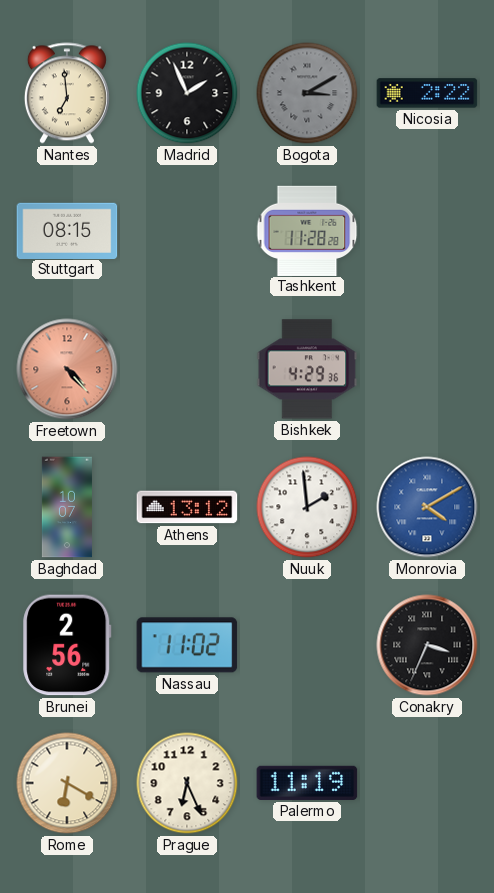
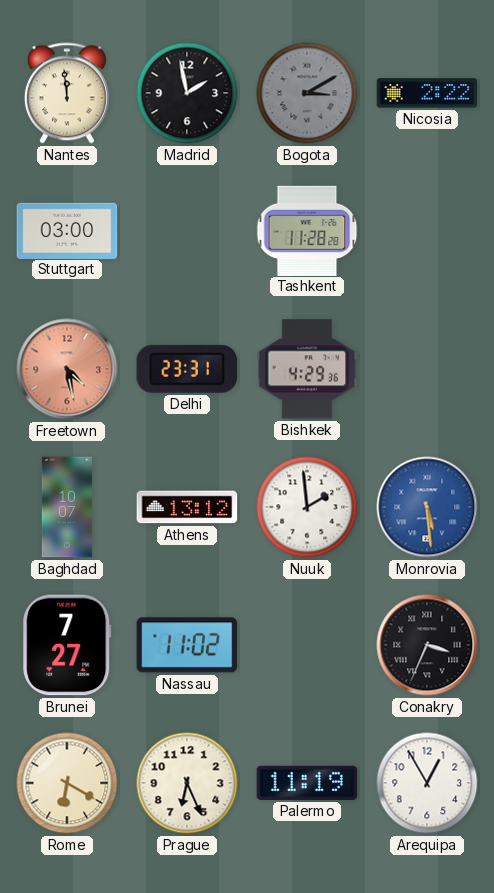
Nantes: 6:59 -> 11:59 (67, 93)
Madrid: 1:56 -> 1:58 (187, 93)
Stuttgart: 08:15 -> 03:00 (67, 230)
Freetown: 4:23 -> 4:28 (67, 369)
Delhi: none -> 23:31 (187, 369)
Monrovia: 4:10 -> 5:29 (427, 507)
Brunei: 2:56 -> 7:27 (67, 645)
Arequipa: none -> 12:55 (427, 783)
